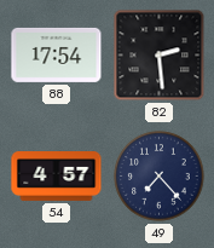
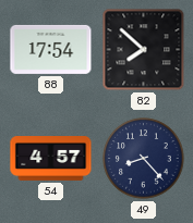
82: 2:29 -> 7:52 (144, 50)
49: 7:23 -> 8:23 (144, 159)
